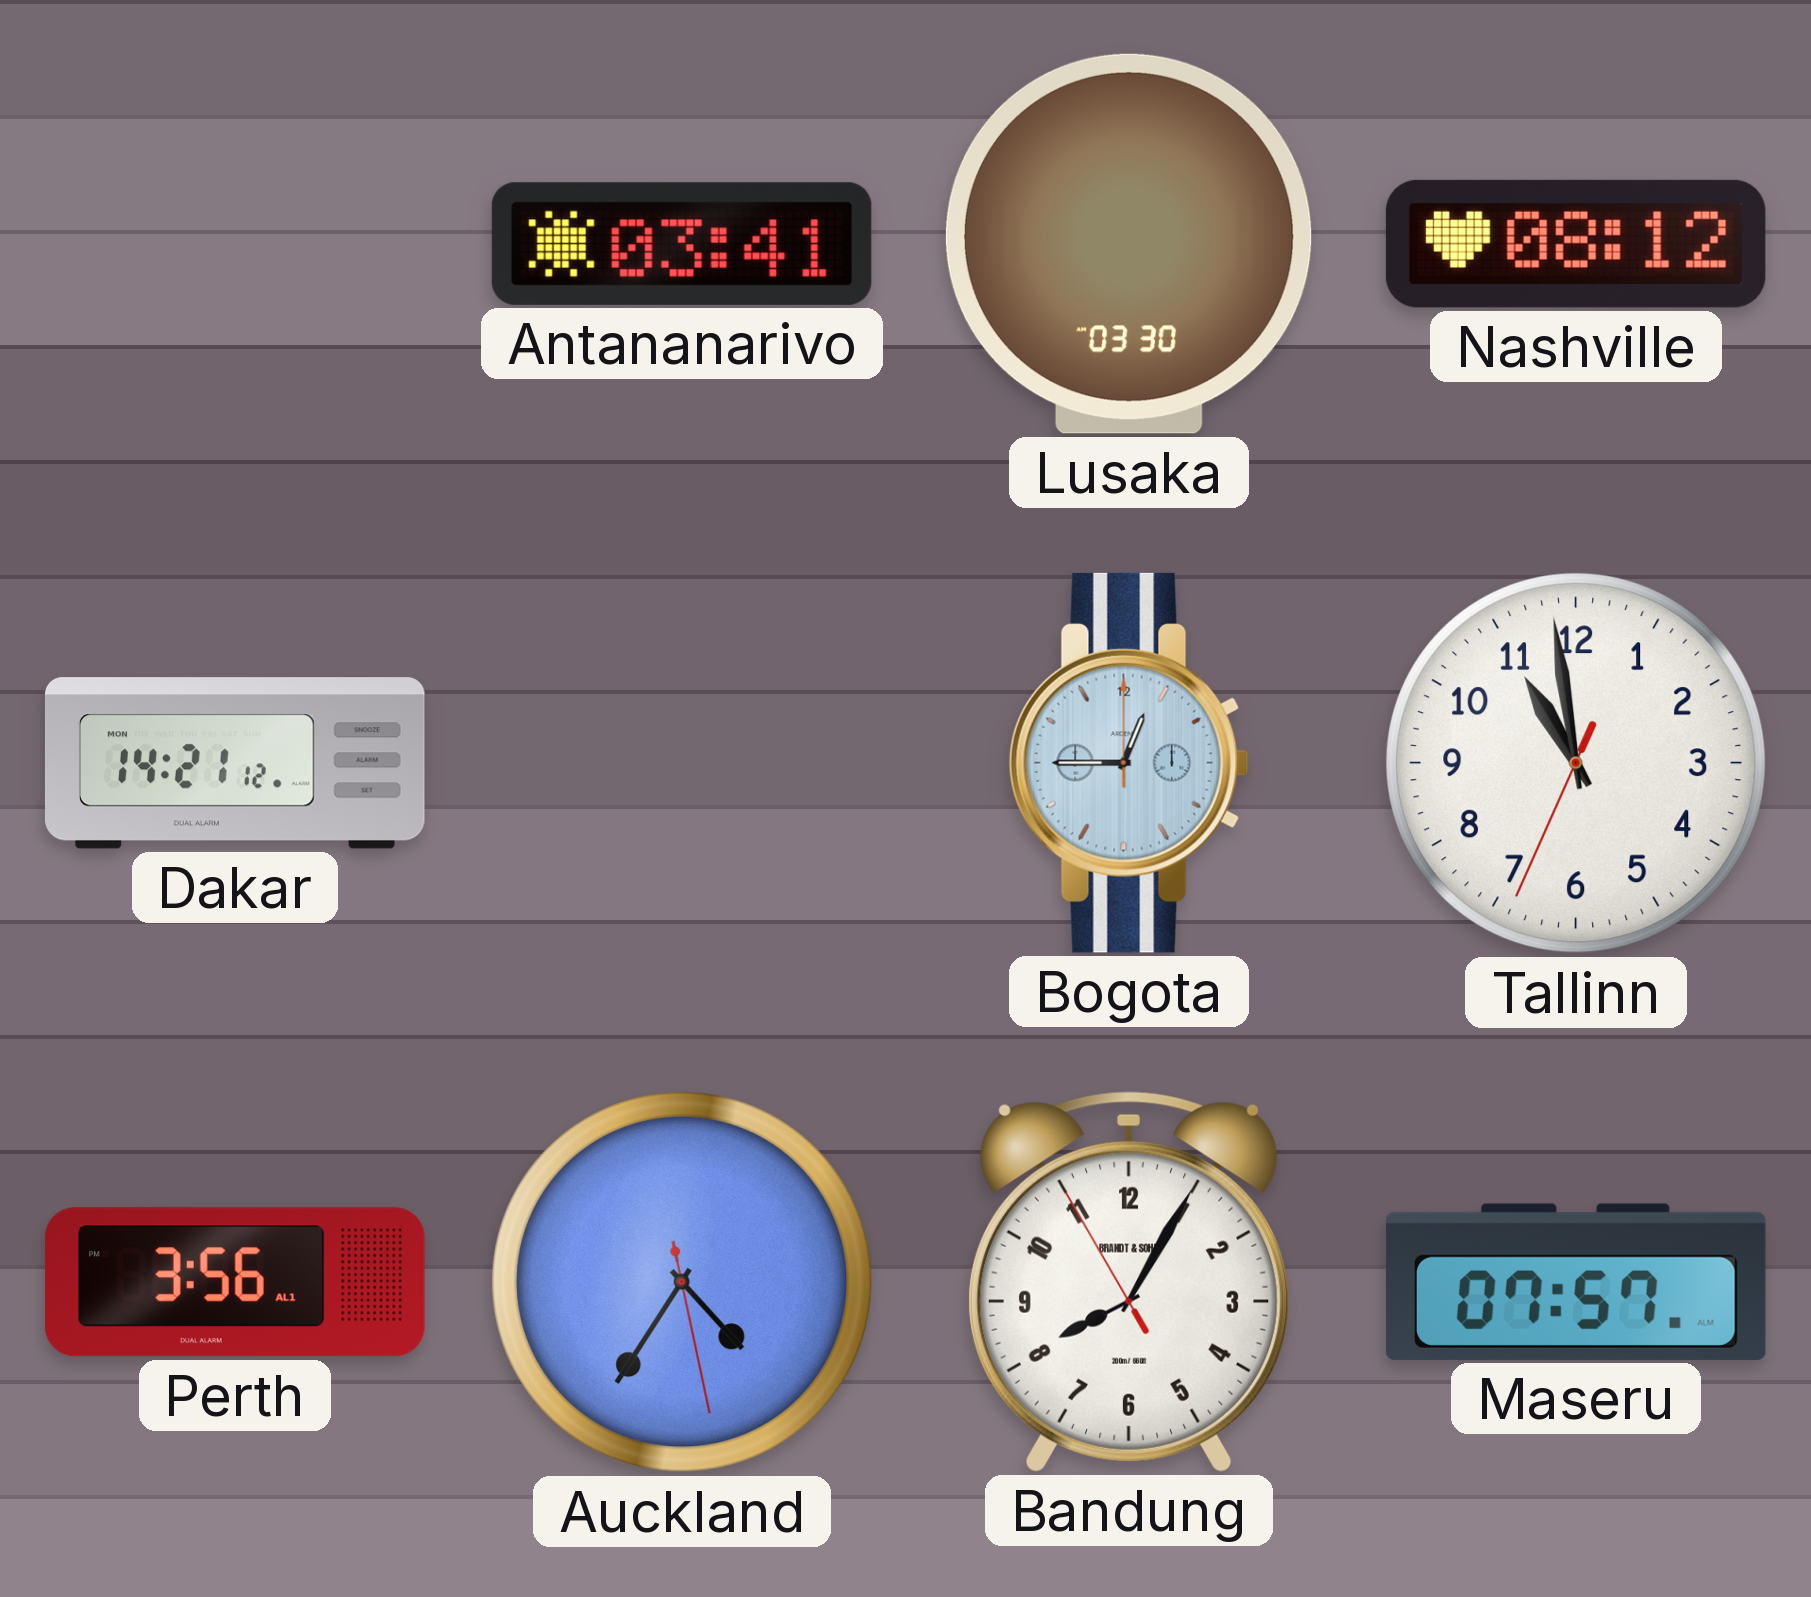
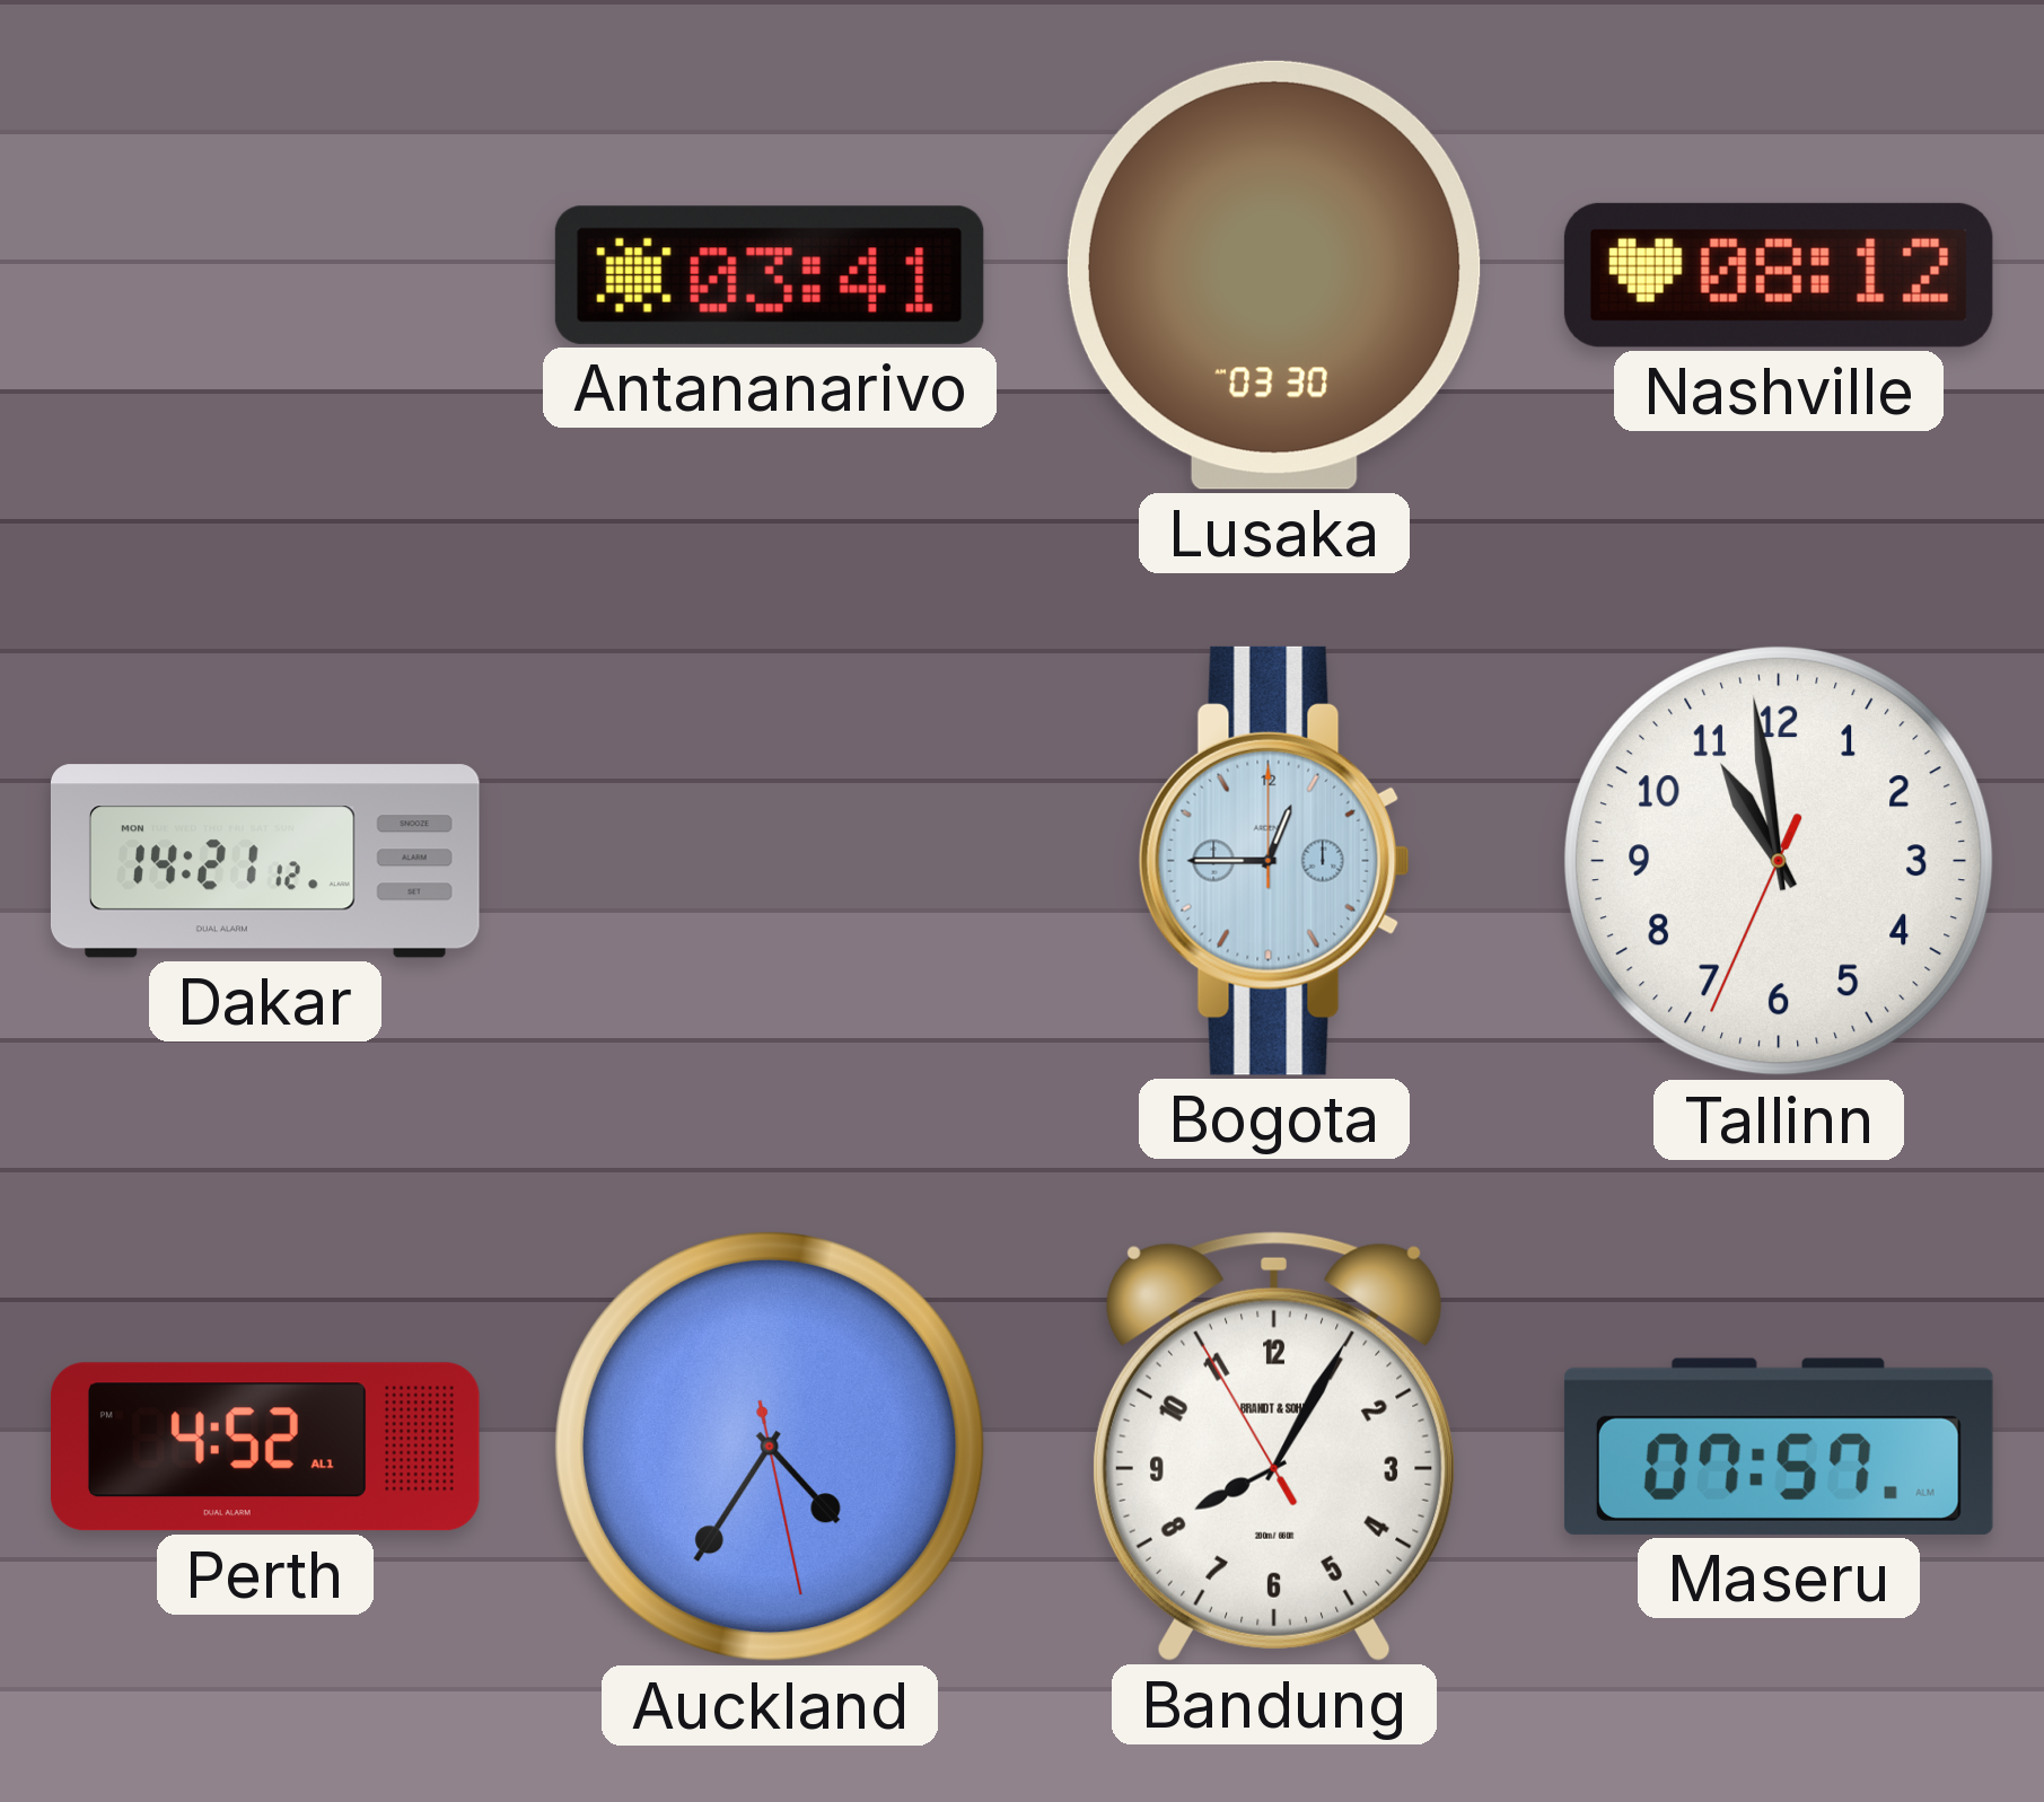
Perth: 3:56 -> 4:52 (265, 1447)
